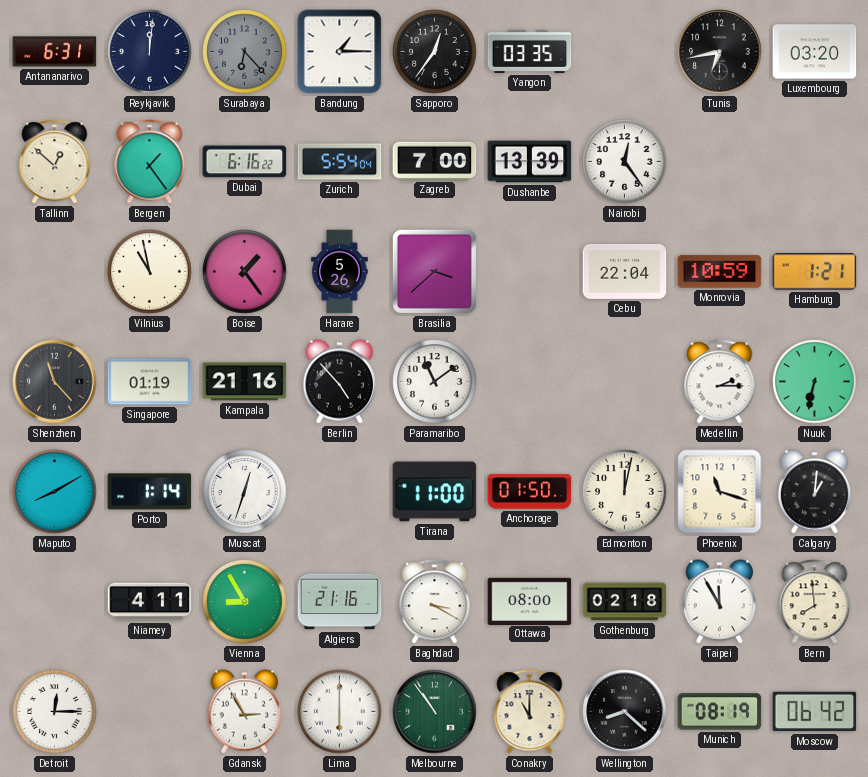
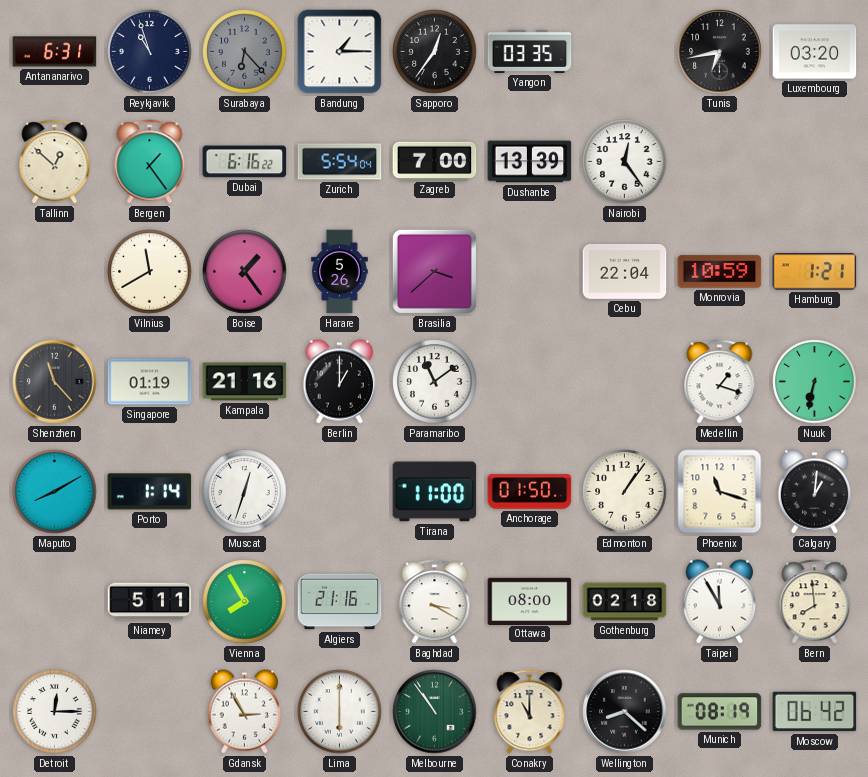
Reykjavik: 12:01 -> 10:57 (150, 52)
Vilnius: 10:58 -> 11:40 (150, 272)
Berlin: 4:53 -> 1:00 (339, 382)
Medellin: 2:15 -> 1:18 (720, 382)
Edmonton: 12:02 -> 1:06 (625, 492)
Niamey: 4:11 -> 5:11 (150, 602)
Vienna: 8:55 -> 7:55 (245, 602)
